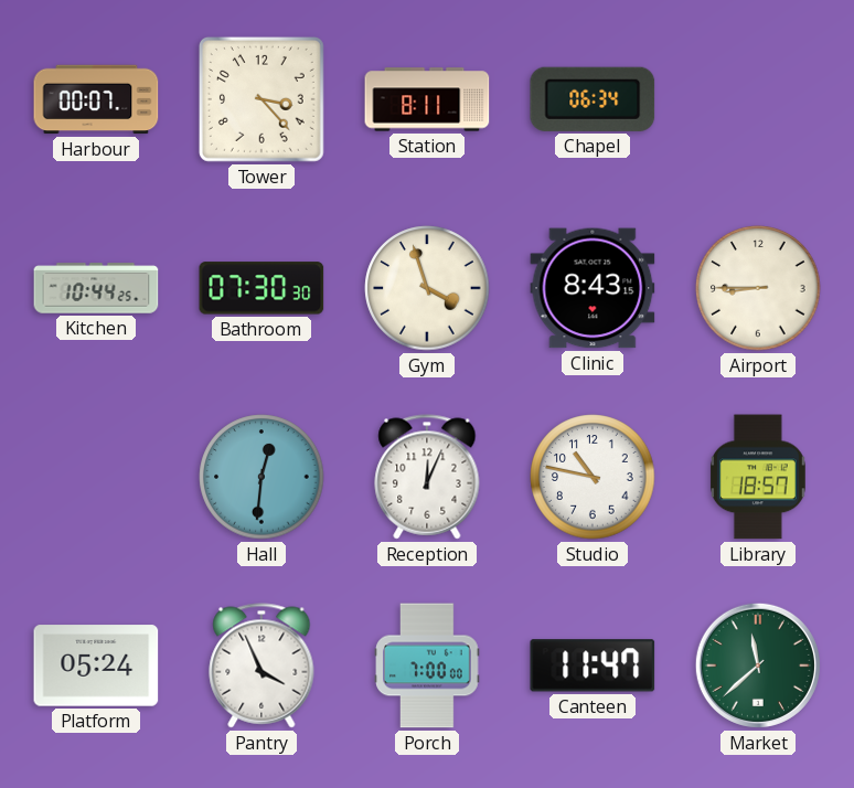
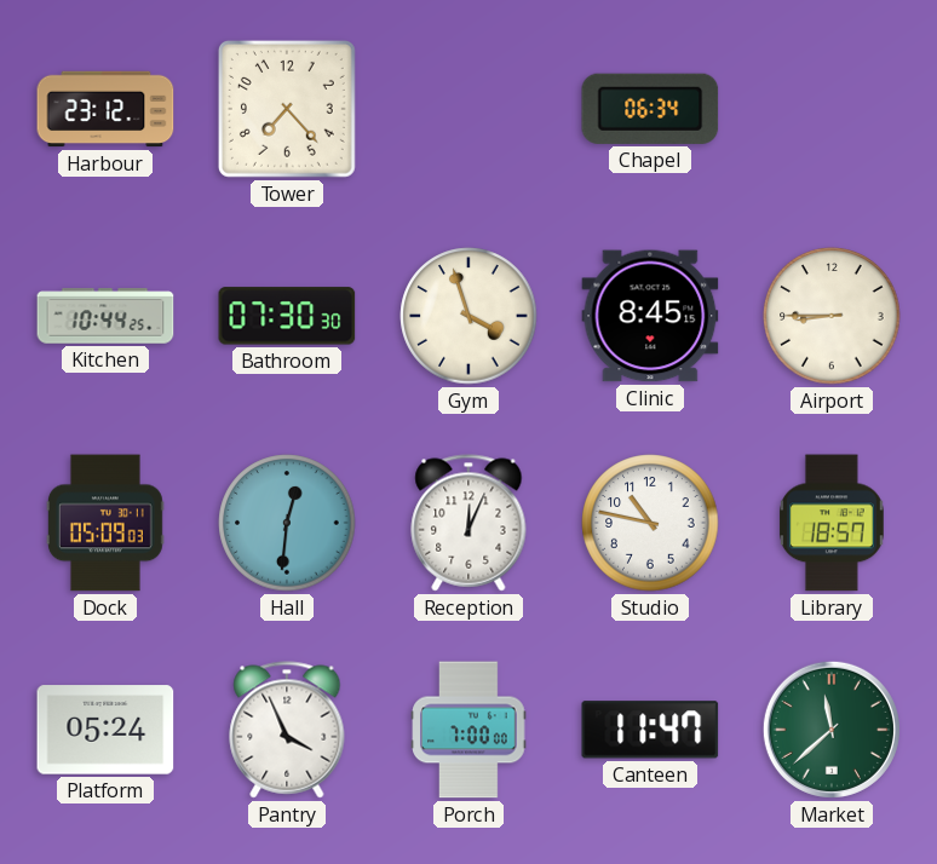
Harbour: 00:07 -> 23:12 (105, 109)
Tower: 3:23 -> 7:23 (287, 109)
Station: 8:11 -> none (427, 99)
Clinic: 8:43 -> 8:45 (650, 316)
Dock: none -> 05:09 (105, 523)
